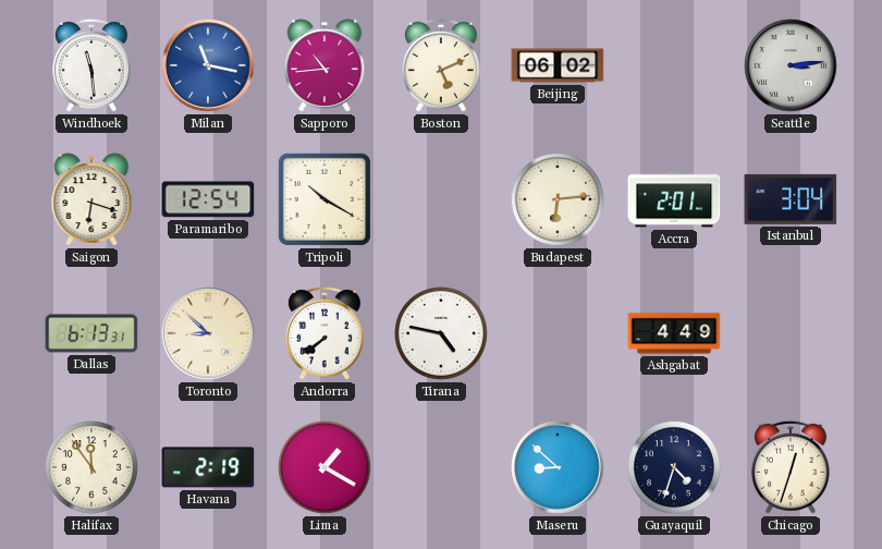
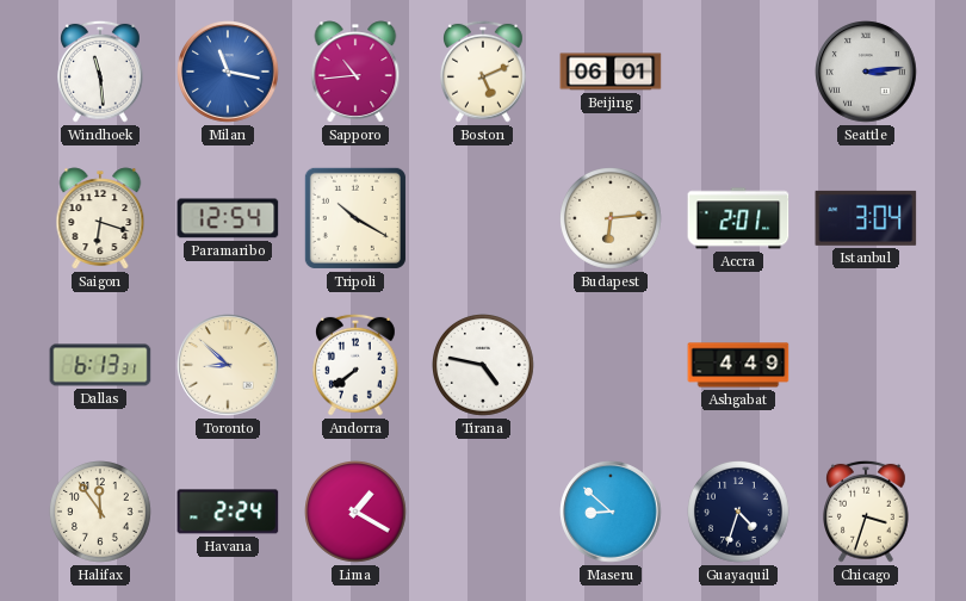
Beijing: 06:02 -> 06:01 (611, 72)
Havana: 2:19 -> 2:24 (228, 512)
Chicago: 12:33 -> 3:33 (867, 512)
